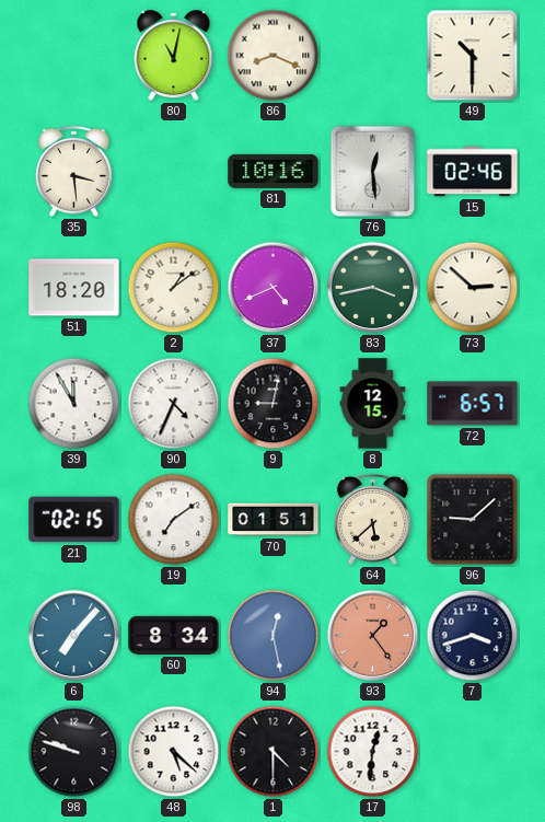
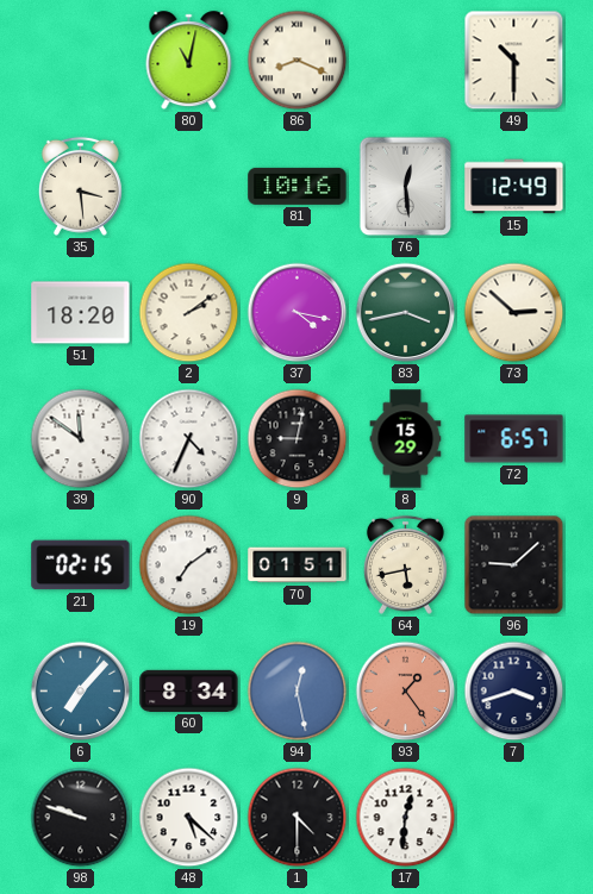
15: 02:46 -> 12:49 (514, 187)
2: 1:09 -> 2:09 (189, 313)
37: 4:41 -> 4:17 (298, 313)
39: 11:55 -> 11:51 (81, 439)
8: 12:15 -> 15:29 (406, 439)
64: 5:38 -> 5:43 (405, 564)
